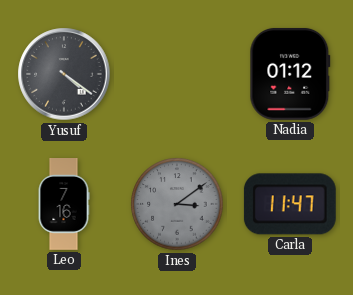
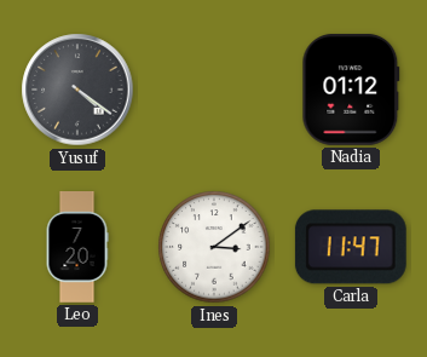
Leo: 7:16 -> 7:20 (77, 248)
Ines dial: grey -> white (214, 247)
